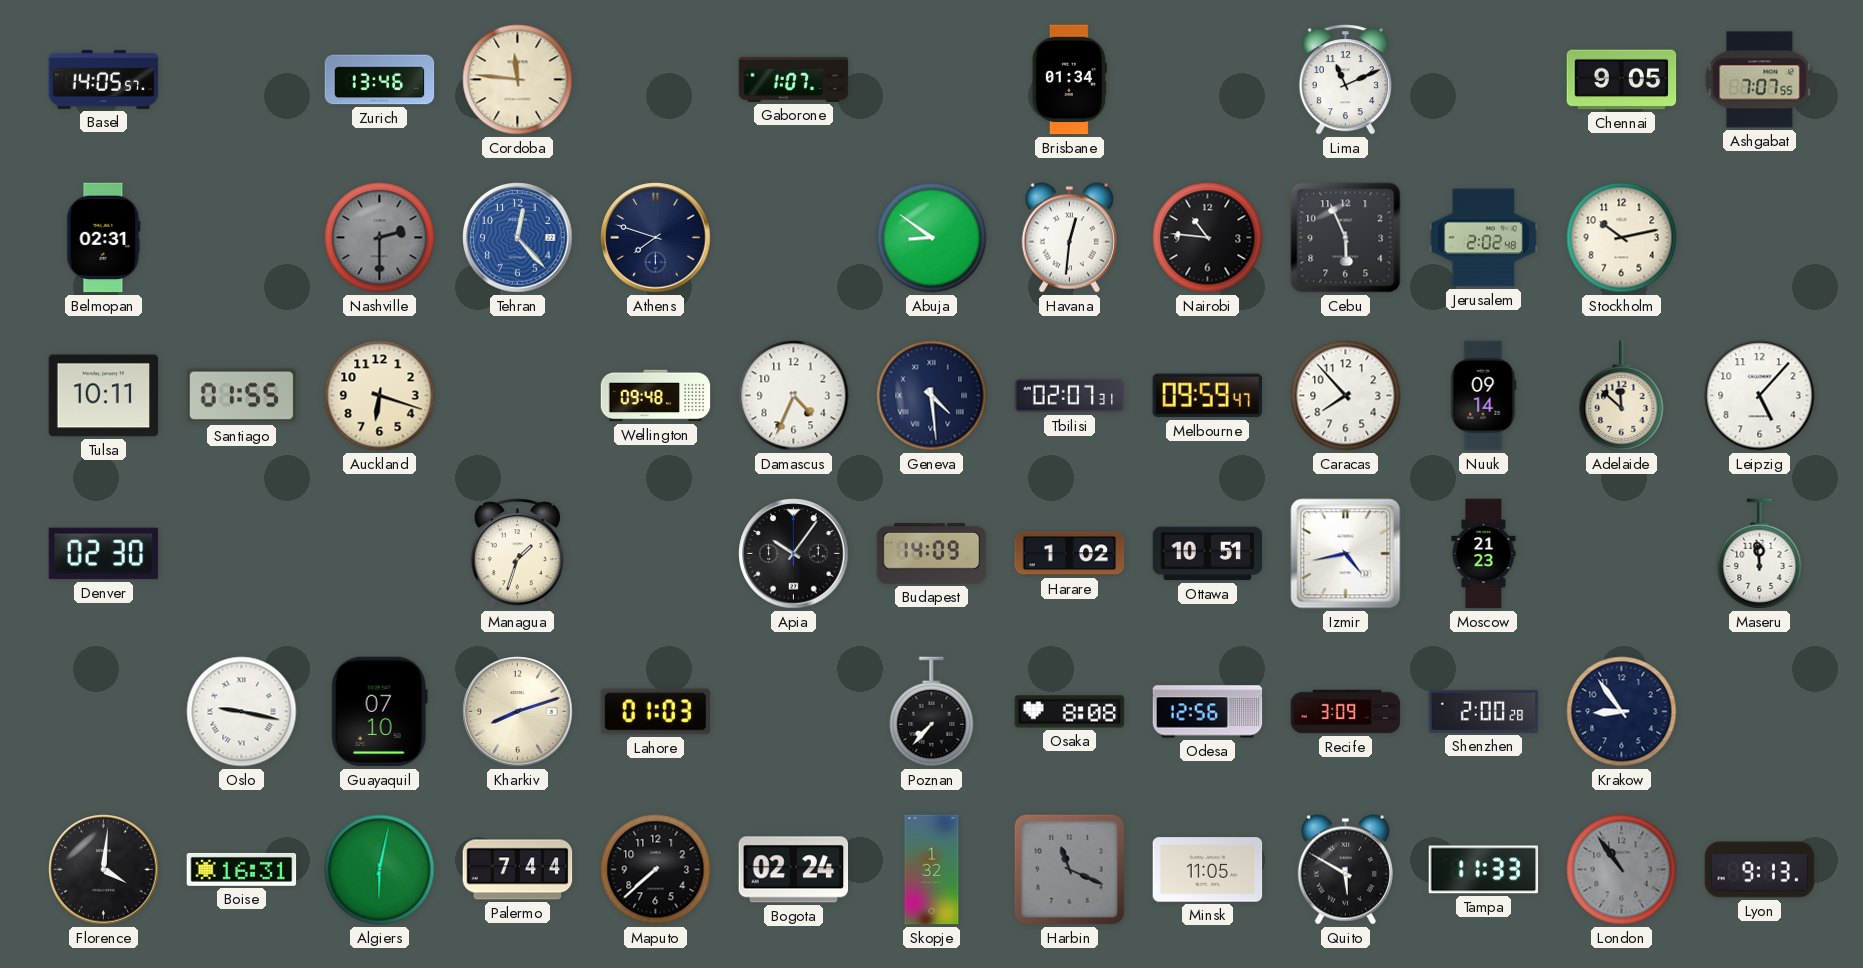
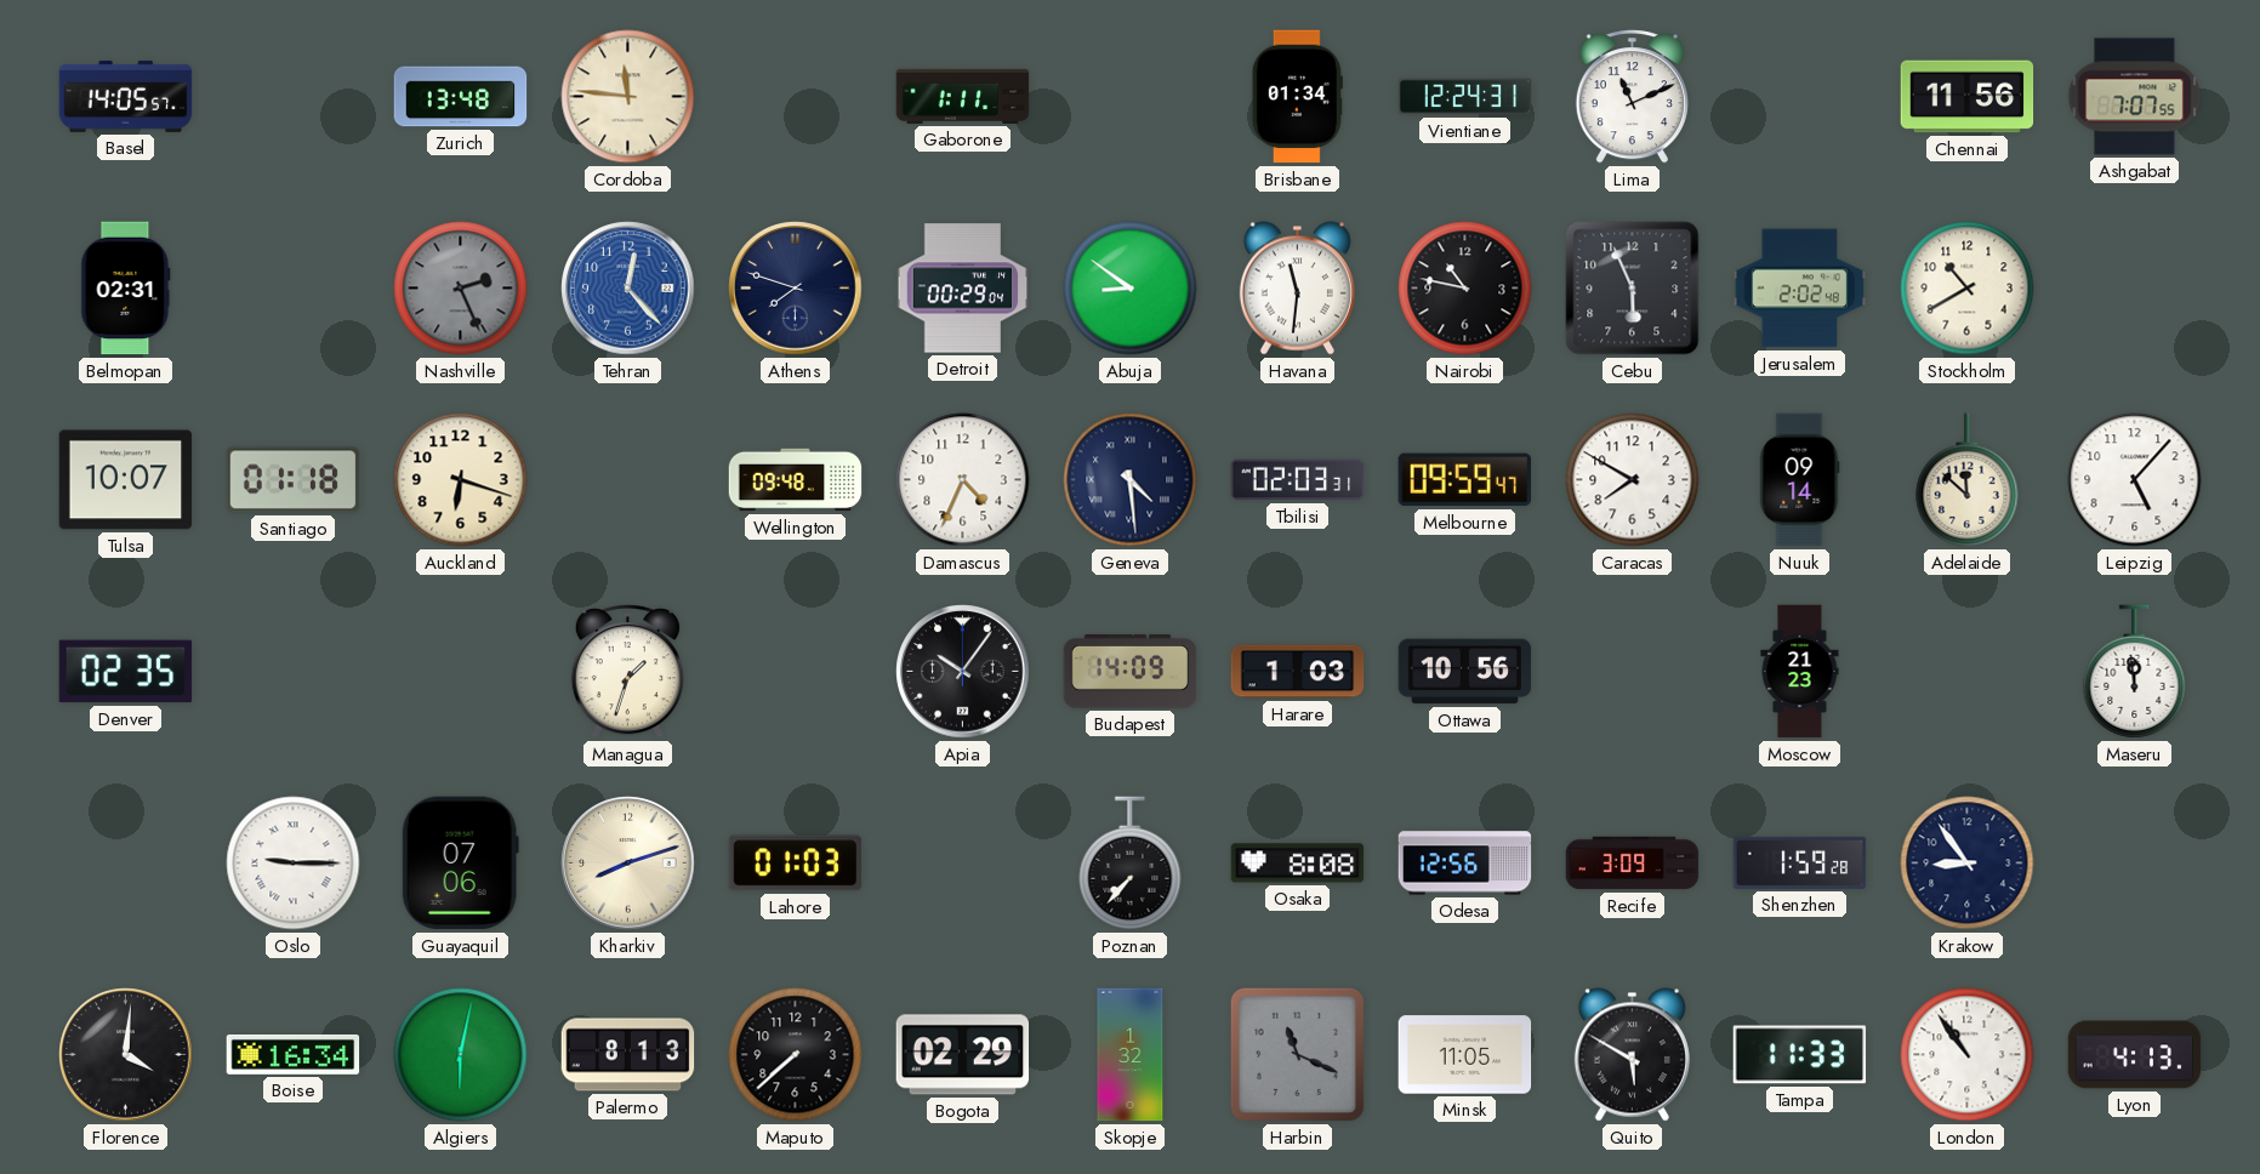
Zurich: 13:46 -> 13:48 (461, 97)
Gaborone: 1:07 -> 1:11 (963, 96)
Vientiane: none -> 12:24 (1465, 97)
Chennai: 9:05 -> 11:56 (1968, 97)
Nashville: 2:30 -> 2:26 (461, 289)
Detroit: none -> 00:29 (963, 289)
Havana: 12:31 -> 11:31 (1297, 289)
Nairobi: 10:46 -> 10:47 (1465, 289)
Stockholm: 10:13 -> 10:40 (1968, 289)
Tulsa: 10:11 -> 10:07 (126, 480)
Santiago: 01:55 -> 01:18 (294, 480)
Tbilisi: 02:07 -> 02:03 (1298, 480)
Caracas: 7:53 -> 7:50 (1633, 480)
Denver: 02:30 -> 02:35 (126, 672)
Harare: 1:02 -> 1:03 (1298, 672)
Ottawa: 10:51 -> 10:56 (1465, 672)
Izmir: 4:43 -> none (1346, 554)
Oslo: 9:17 -> 9:15 (294, 864)
Guayaquil: 07:10 -> 07:06 (460, 864)
Shenzhen: 2:00 -> 1:59 (1800, 862)
Boise: 16:31 -> 16:34 (294, 1054)
Palermo: 7:44 -> 8:13 (628, 1055)
Bogota: 02:24 -> 02:29 (963, 1055)
London dial: grey -> white (1968, 1055)
Lyon: 9:13 -> 4:13 (2135, 1055)
